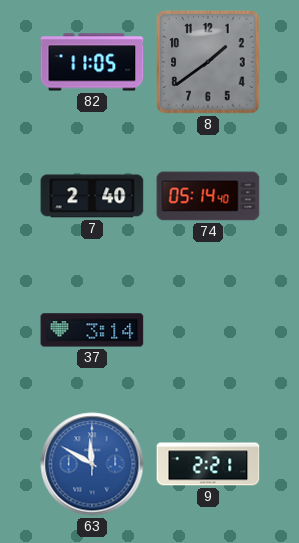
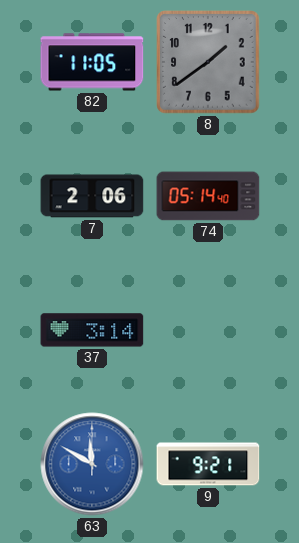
7: 2:40 -> 2:06 (92, 196)
9: 2:21 -> 9:21 (208, 464)
